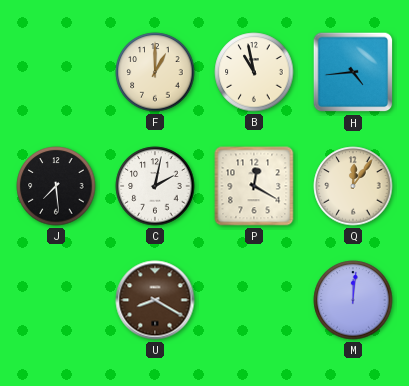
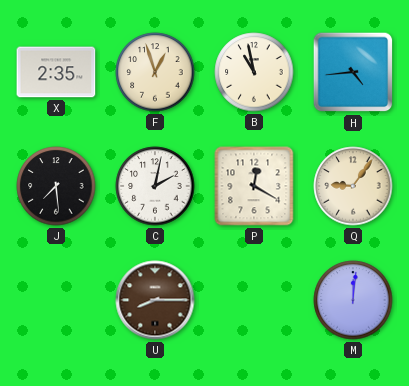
X: none -> 2:35 (56, 72)
F: 1:00 -> 12:57 (155, 72)
Q: 12:06 -> 9:06 (353, 186)
U: 8:20 -> 8:15 (155, 300)
